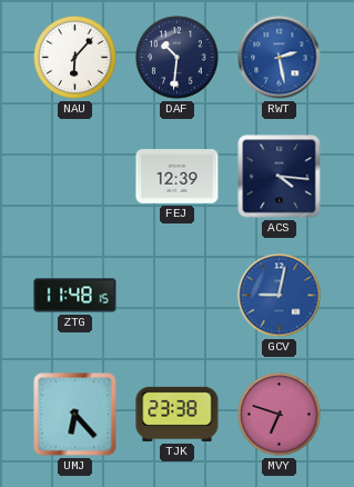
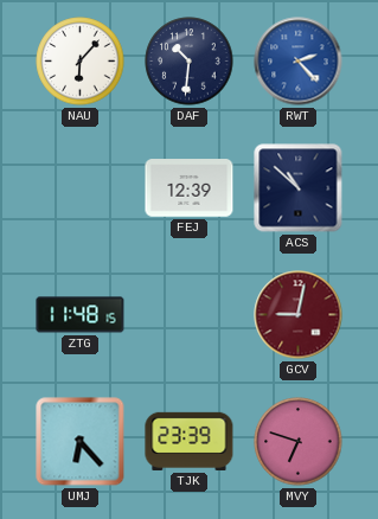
RWT: 2:28 -> 2:23 (299, 62)
ACS: 4:16 -> 10:52 (299, 188)
GCV dial: blue -> burgundy (299, 315)
TJK: 23:38 -> 23:39 (190, 441)
